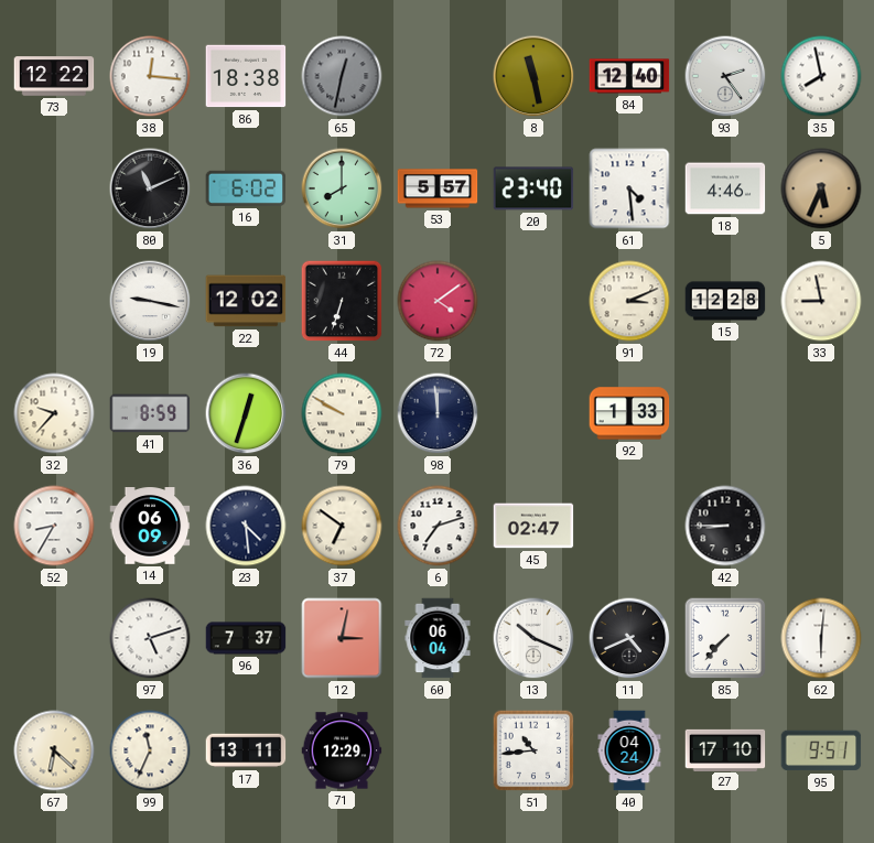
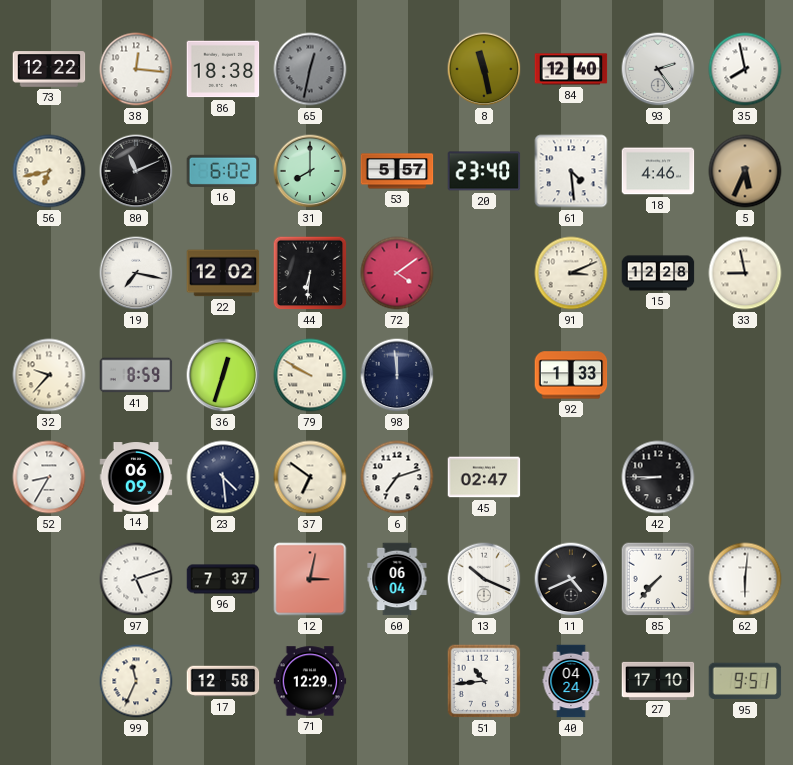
56: none -> 6:43 (49, 171)
19: 9:17 -> 7:17 (136, 273)
44: 6:33 -> 6:31 (310, 273)
67: 6:22 -> none (54, 750)
17: 13:11 -> 12:58 (223, 681)
